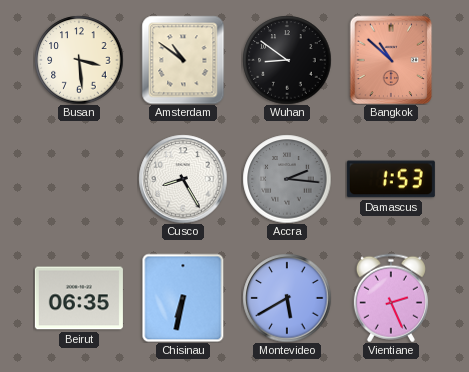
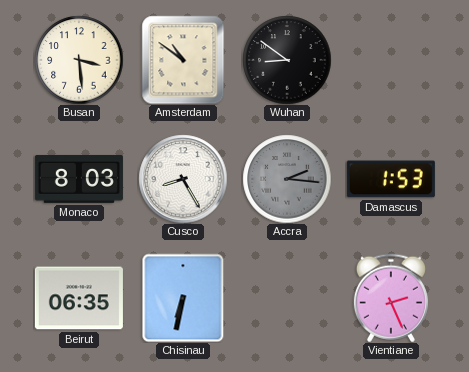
Bangkok: 10:52 -> none (391, 60)
Monaco: none -> 8:03 (79, 179)
Montevideo: 5:40 -> none (287, 298)
